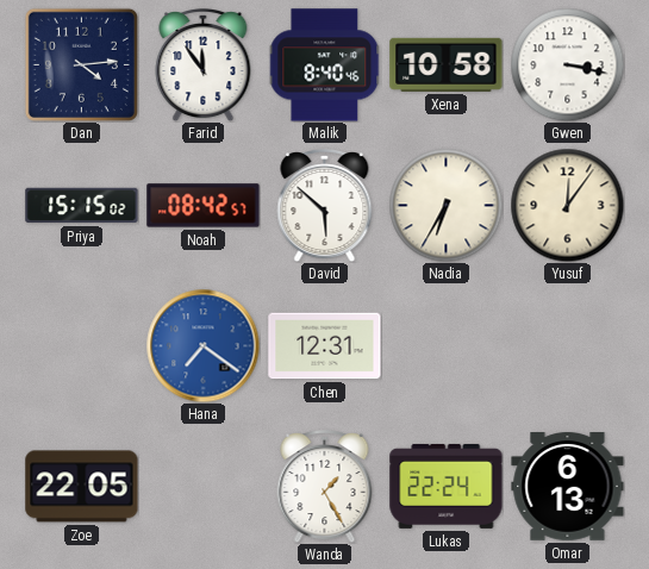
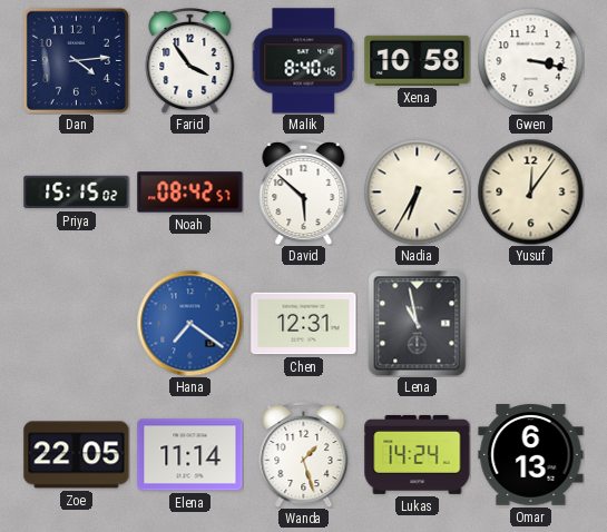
Farid: 11:54 -> 3:54 (190, 61)
Lena: none -> 10:58 (418, 323)
Elena: none -> 11:14 (190, 455)
Wanda: 1:25 -> 1:27 (304, 455)
Lukas: 22:24 -> 14:24 (418, 454)
